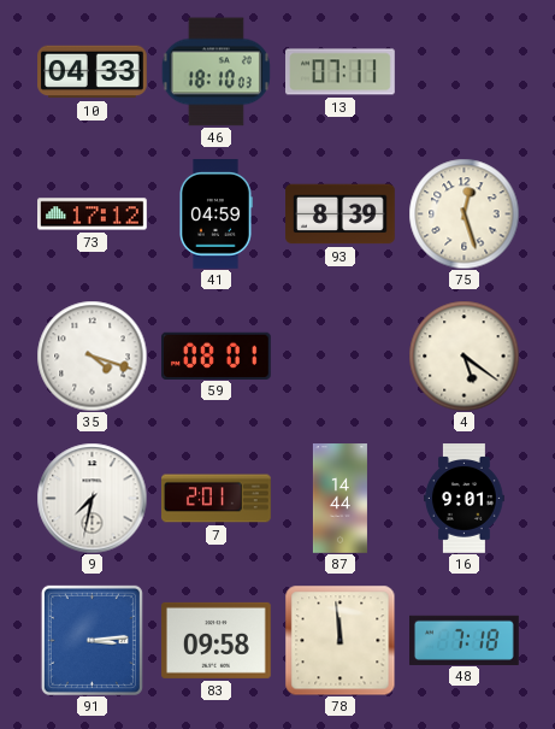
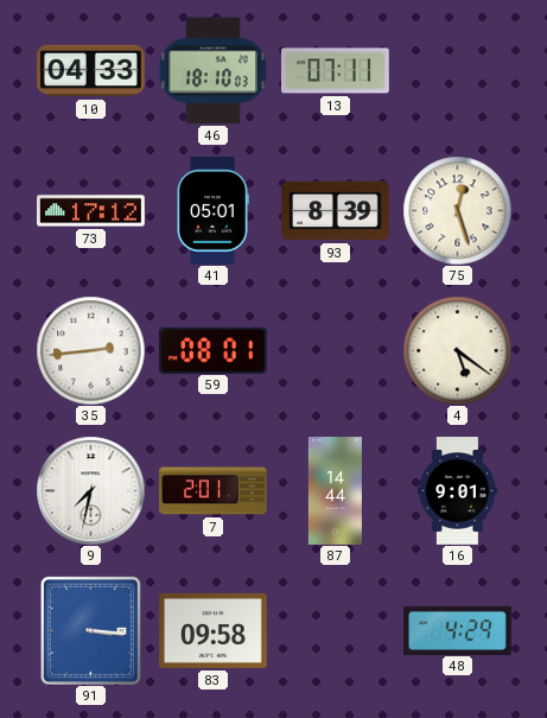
41: 04:59 -> 05:01 (214, 211)
35: 4:18 -> 2:44 (90, 350)
91: 3:14 -> 3:16 (90, 630)
78: 11:59 -> none (340, 640)
48: 7:18 -> 4:29 (458, 630)
